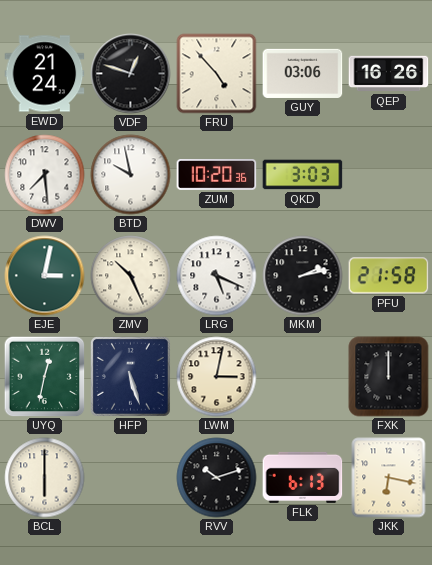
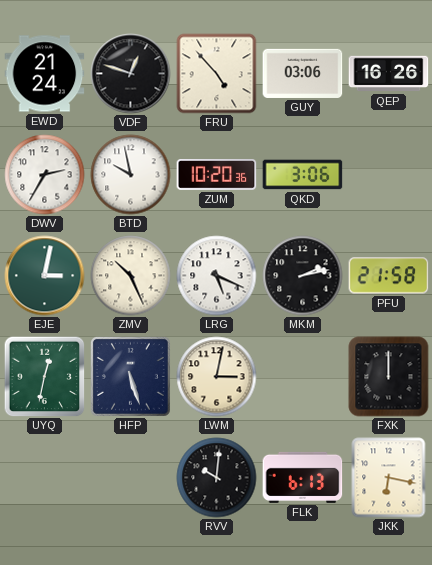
DWV: 7:29 -> 2:35 (45, 175)
QKD: 3:03 -> 3:06 (303, 175)
BCL: 6:00 -> none (45, 478)
RVV: 10:12 -> 10:01 (217, 478)
